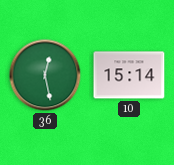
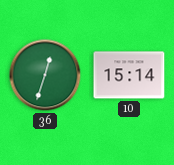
36: 12:28 -> 12:33 (45, 75)
